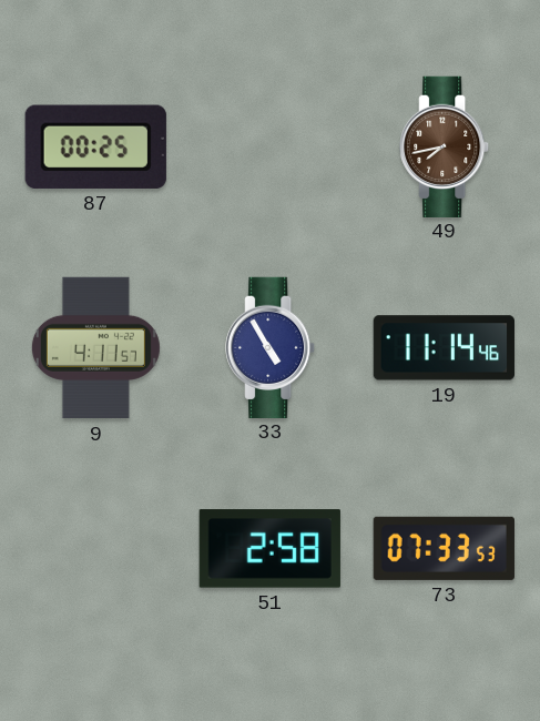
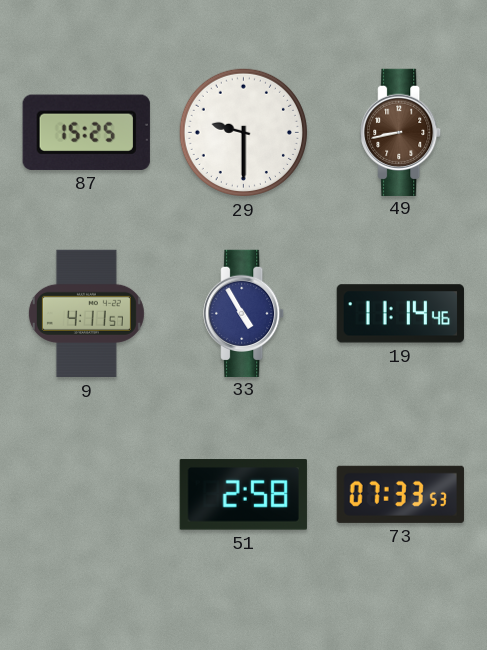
87: 00:25 -> 15:25 (86, 132)
29: none -> 9:30 (243, 132)
49: 7:43 -> 8:43 (401, 132)
